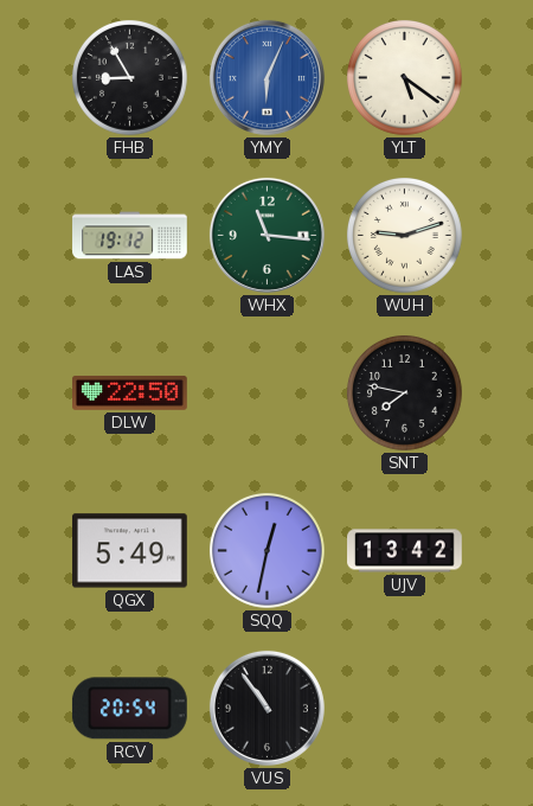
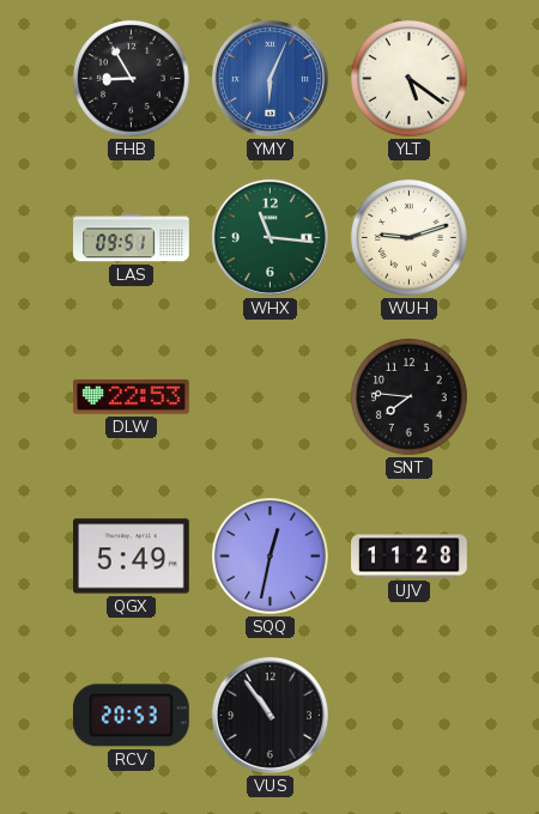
LAS: 19:12 -> 09:51 (132, 238)
DLW: 22:50 -> 22:53 (132, 397)
SNT: 7:47 -> 7:46 (410, 397)
UJV: 13:42 -> 11:28 (410, 557)
RCV: 20:54 -> 20:53 (131, 716)
